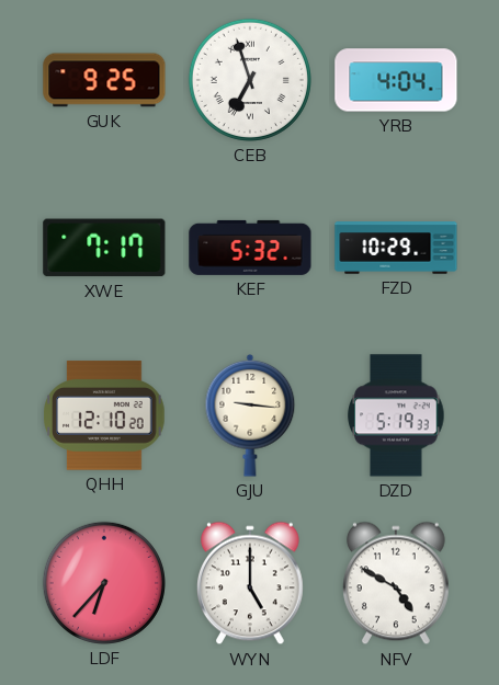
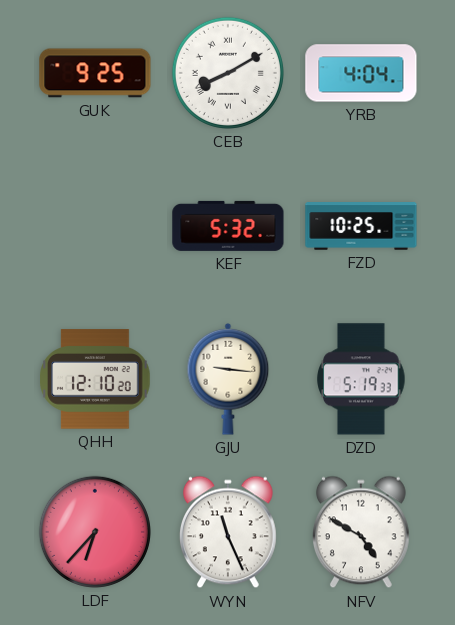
CEB: 6:57 -> 8:10 (228, 73)
XWE: 7:17 -> none (104, 248)
FZD: 10:29 -> 10:25 (361, 226)
WYN: 5:00 -> 11:26 (228, 532)
